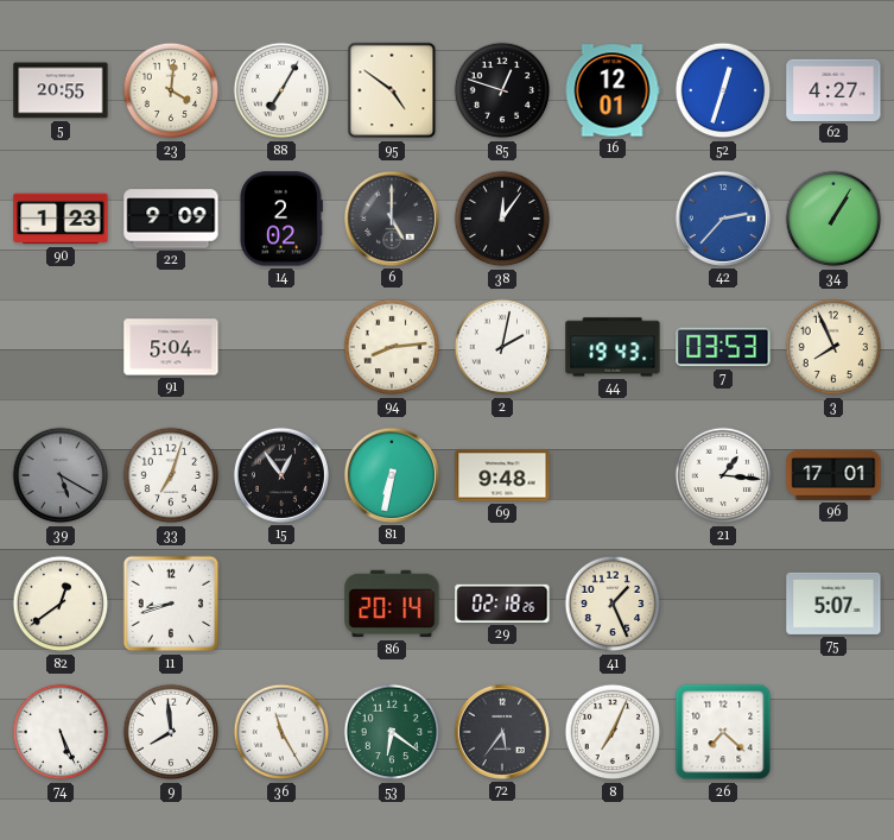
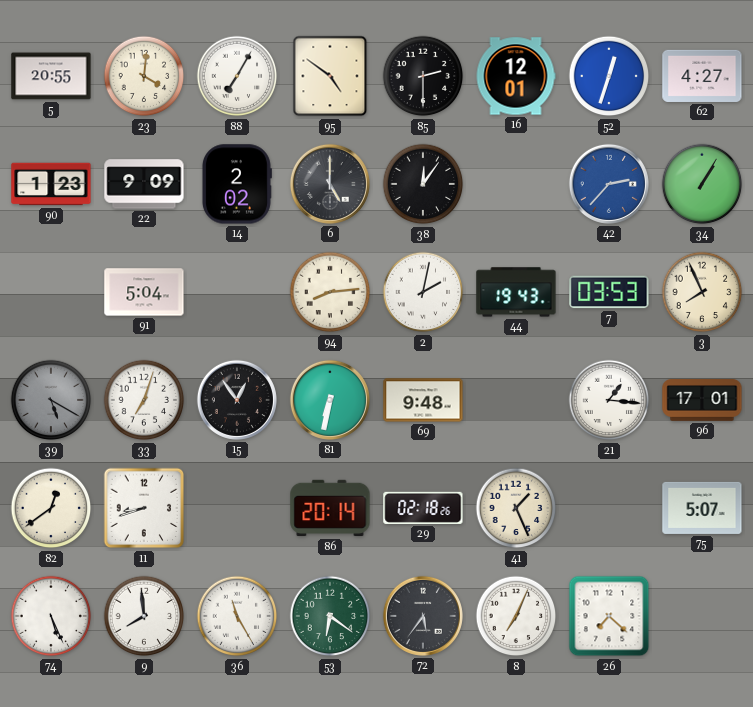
85: 12:48 -> 2:30 (423, 76)
